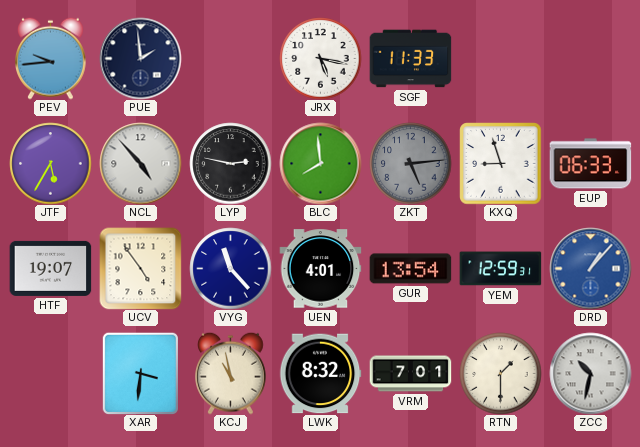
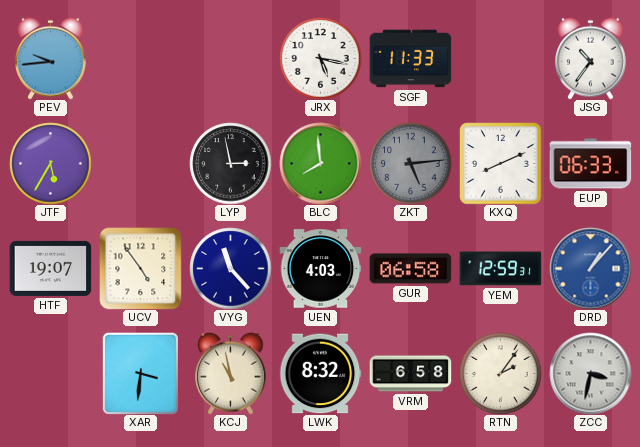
PUE: 1:59 -> none (140, 58)
JSG: none -> 10:36 (591, 58)
NCL: 4:53 -> none (140, 163)
LYP: 2:47 -> 2:58 (230, 163)
KXQ: 8:57 -> 8:11 (500, 163)
UEN: 4:01 -> 4:03 (320, 269)
GUR: 13:54 -> 06:58 (410, 269)
VRM: 7:01 -> 6:58 (410, 374)
RTN: 1:30 -> 2:06 (500, 373)
ZCC: 10:32 -> 3:32 (590, 373)
